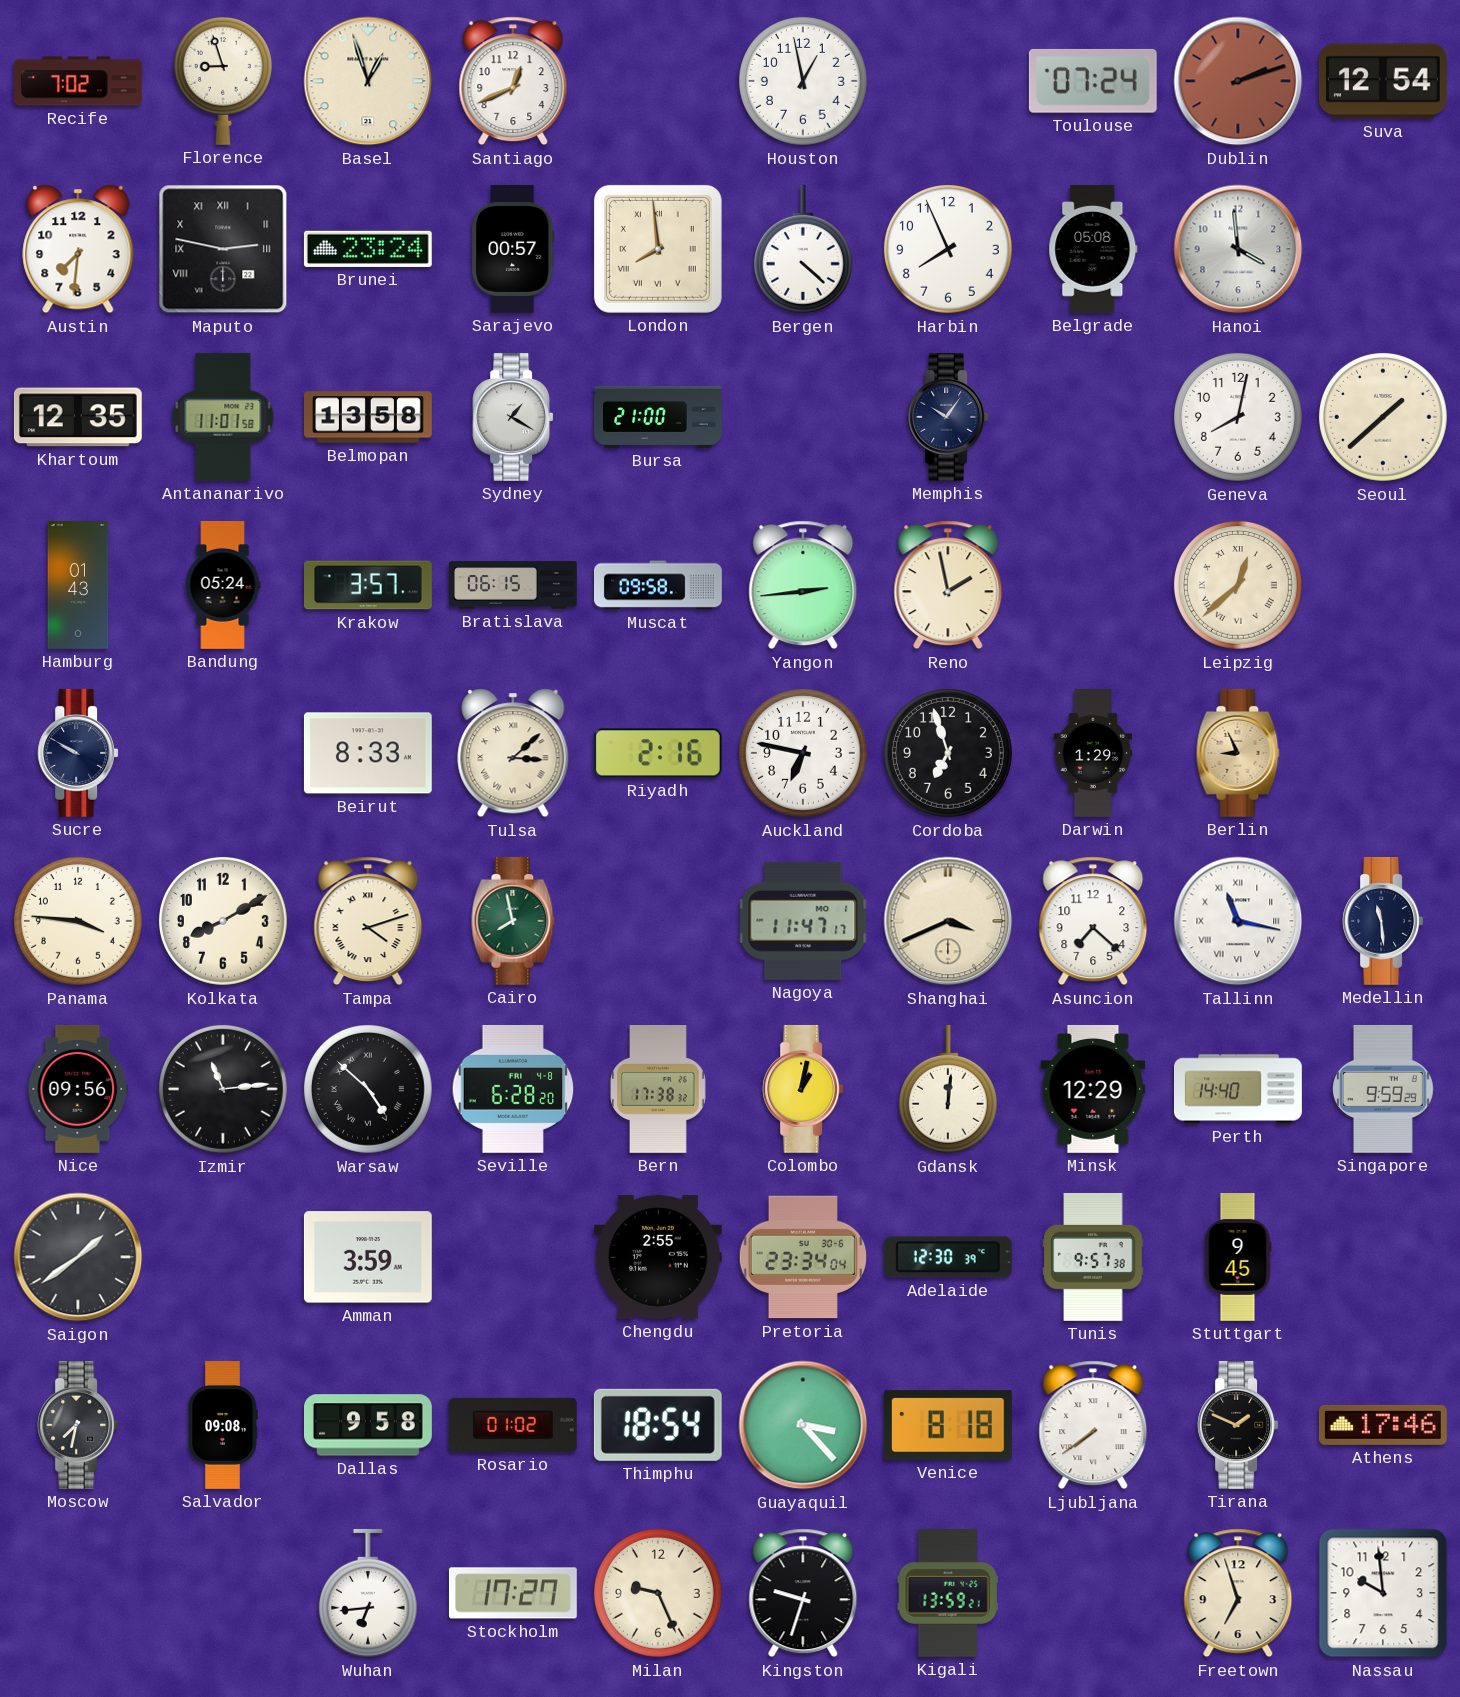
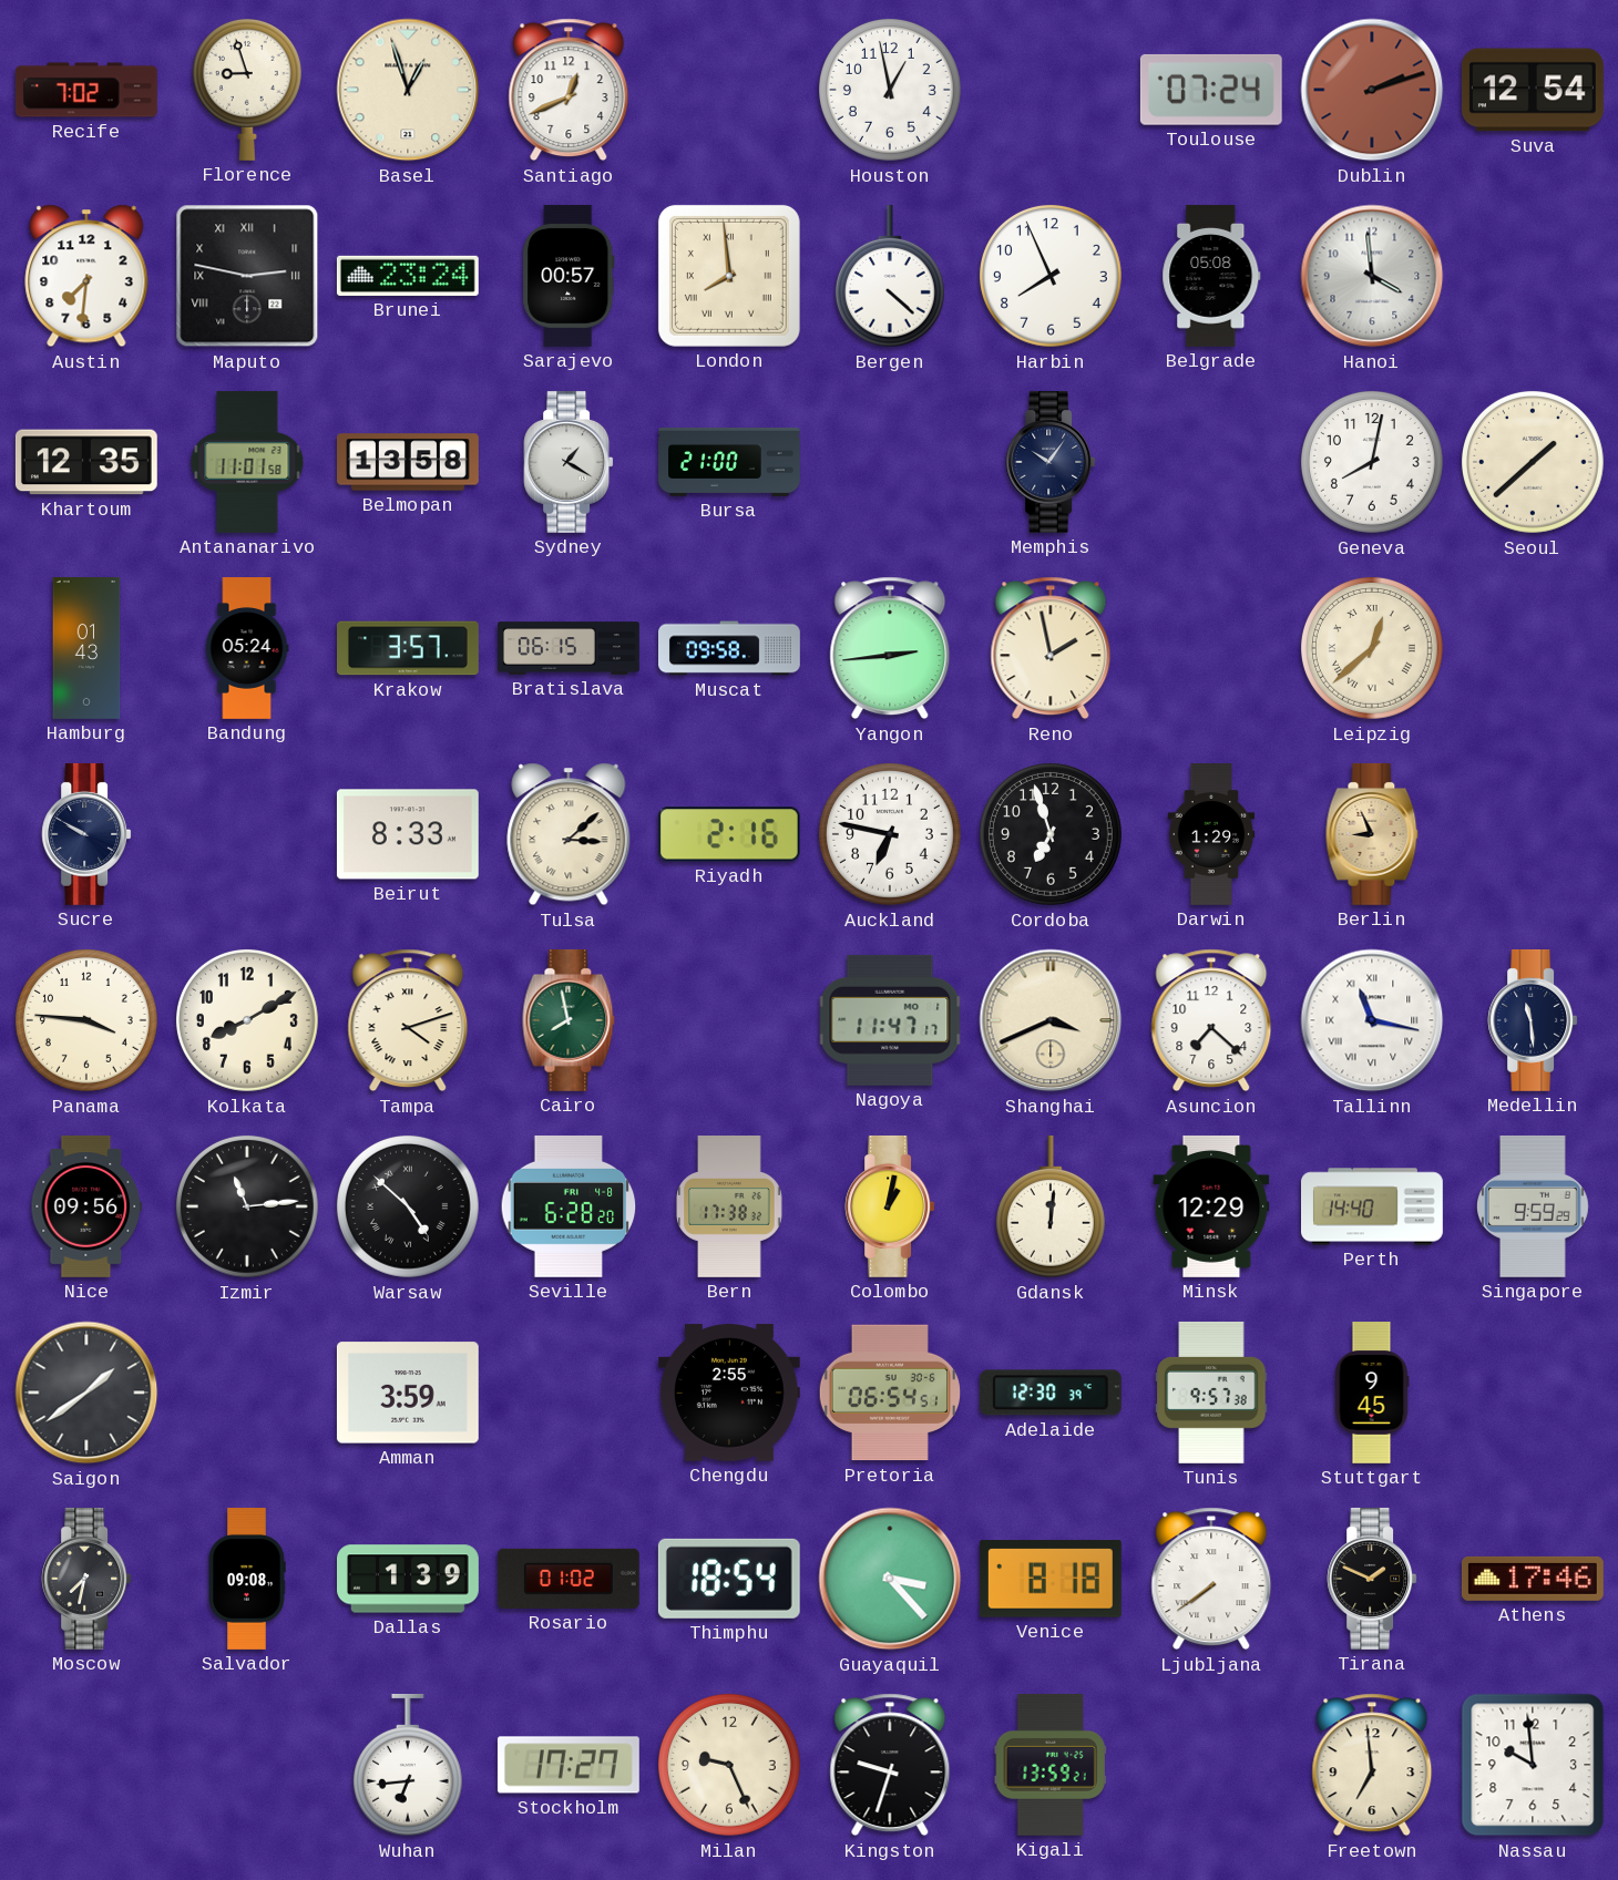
Pretoria: 23:34 -> 06:54 (890, 1393)
Dallas: 9:58 -> 1:39 (409, 1579)
Freetown: 6:57 -> 6:59 (1372, 1765)
